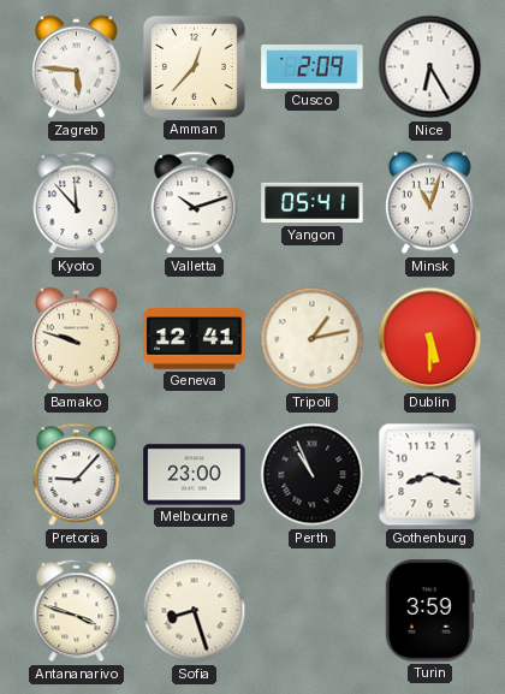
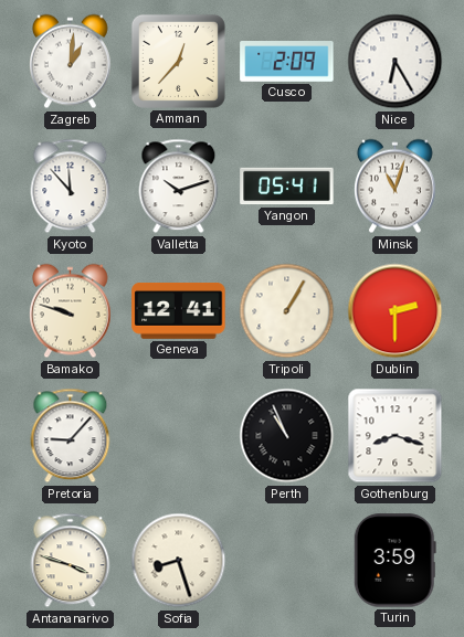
Zagreb: 5:46 -> 1:01 (71, 62)
Tripoli: 1:13 -> 1:05 (287, 311)
Dublin: 5:30 -> 2:30 (396, 311)
Melbourne: 23:00 -> none (195, 475)
